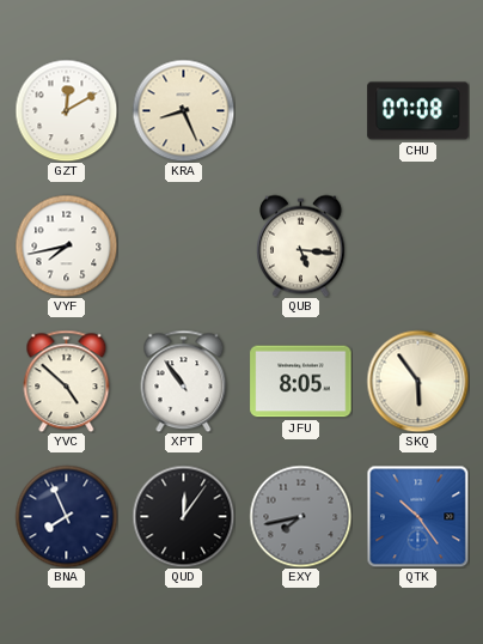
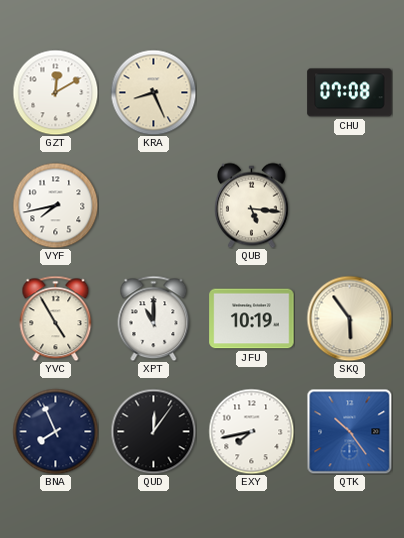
YVC: 4:52 -> 4:55 (56, 318)
XPT: 10:54 -> 11:00 (154, 318)
JFU: 8:05 -> 10:19 (252, 319)
EXY dial: grey -> white (251, 431)
